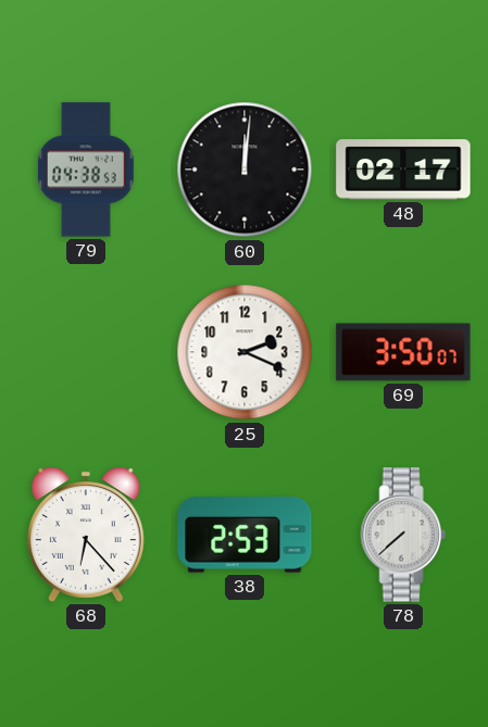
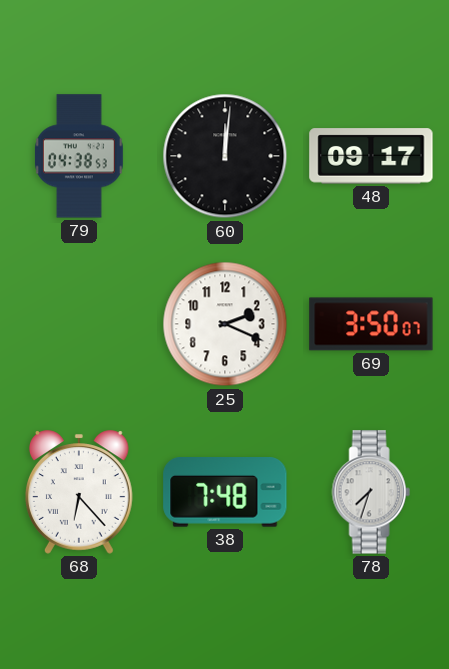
48: 02:17 -> 09:17 (371, 156)
38: 2:53 -> 7:48 (225, 492)
78: 7:38 -> 7:33 (371, 492)
